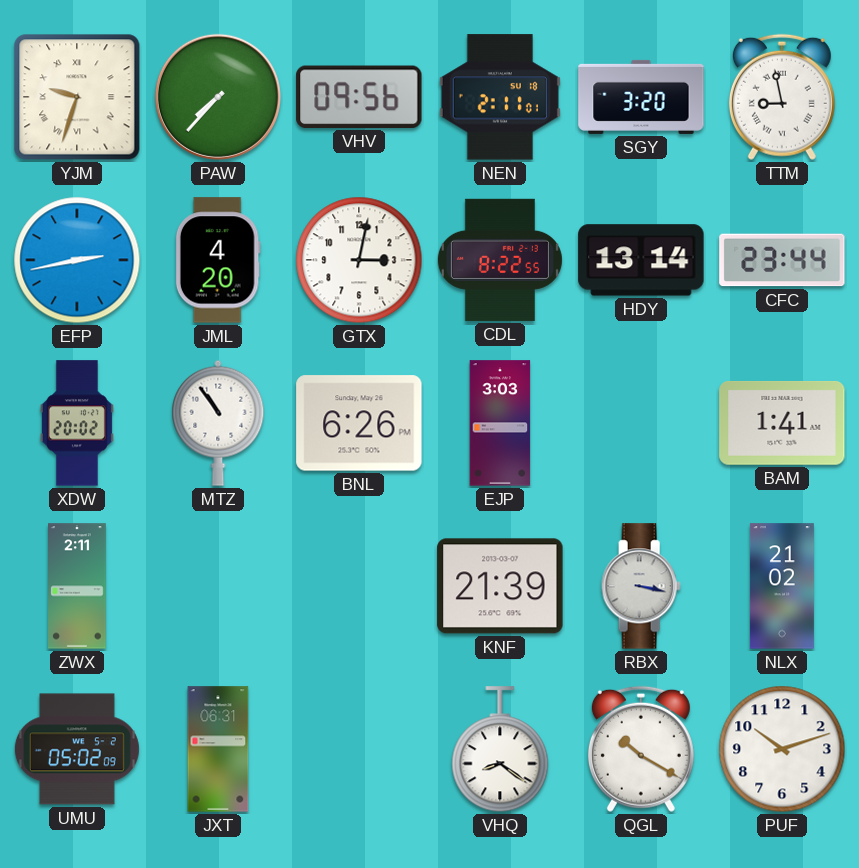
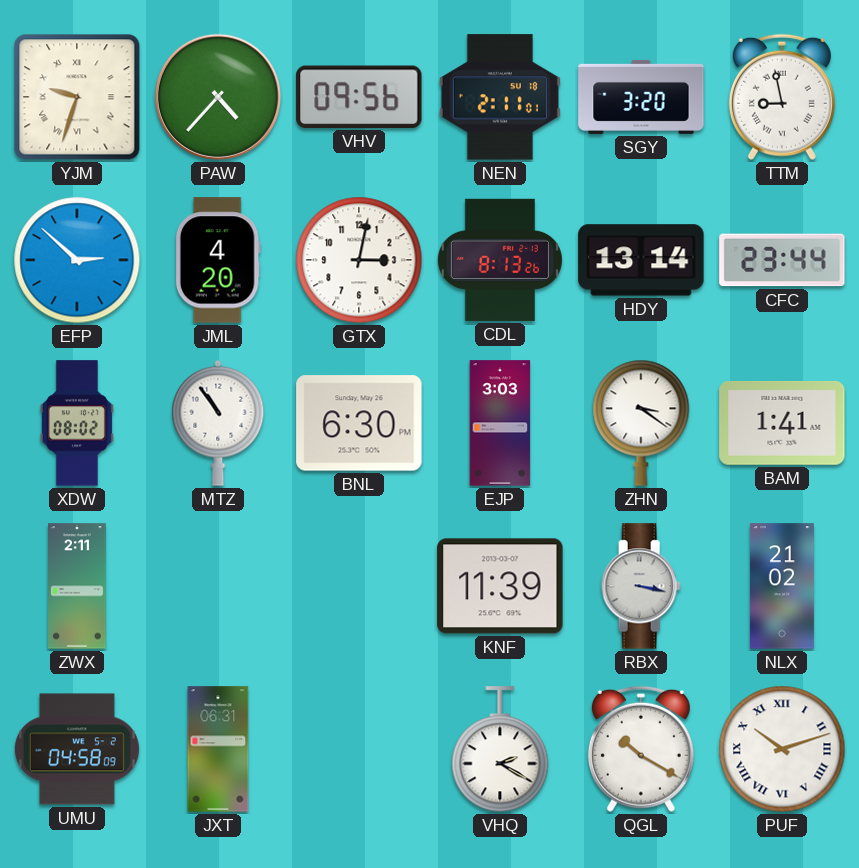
PAW: 7:37 -> 4:37 (218, 97)
EFP: 2:43 -> 2:52 (77, 260)
CDL: 8:22 -> 8:13 (500, 260)
XDW: 20:02 -> 08:02 (77, 423)
BNL: 6:26 -> 6:30 (359, 423)
ZHN: none -> 3:21 (641, 423)
KNF: 21:39 -> 11:39 (500, 586)
UMU: 05:02 -> 04:58 (77, 749)
VHQ: 8:21 -> 2:20 (500, 750)
PUF numerals: Arabic -> Roman (782, 749)
